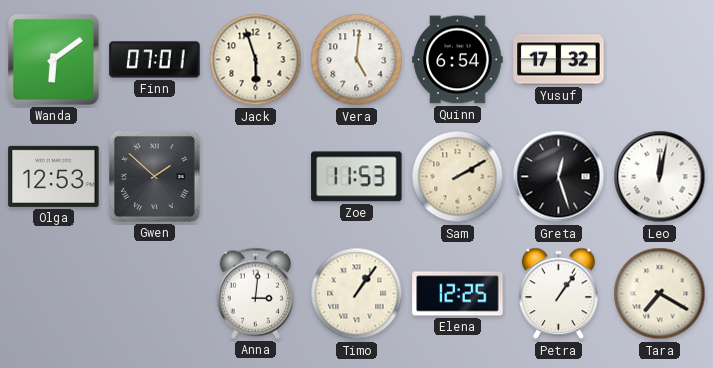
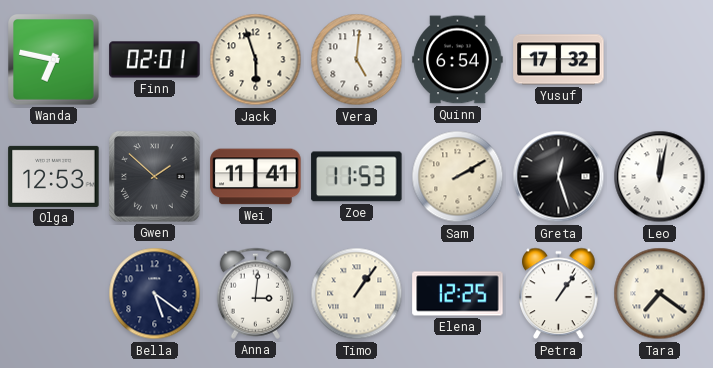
Wanda: 6:09 -> 6:47 (54, 60)
Finn: 07:01 -> 02:01 (155, 60)
Wei: none -> 11:41 (256, 177)
Bella: none -> 5:21 (155, 294)
Tara: 7:20 -> 7:21 (660, 294)
